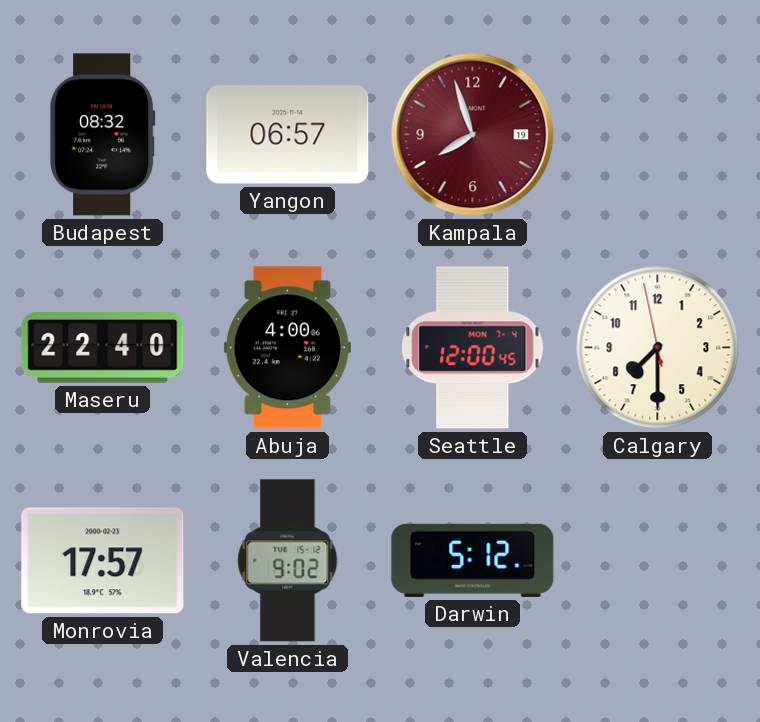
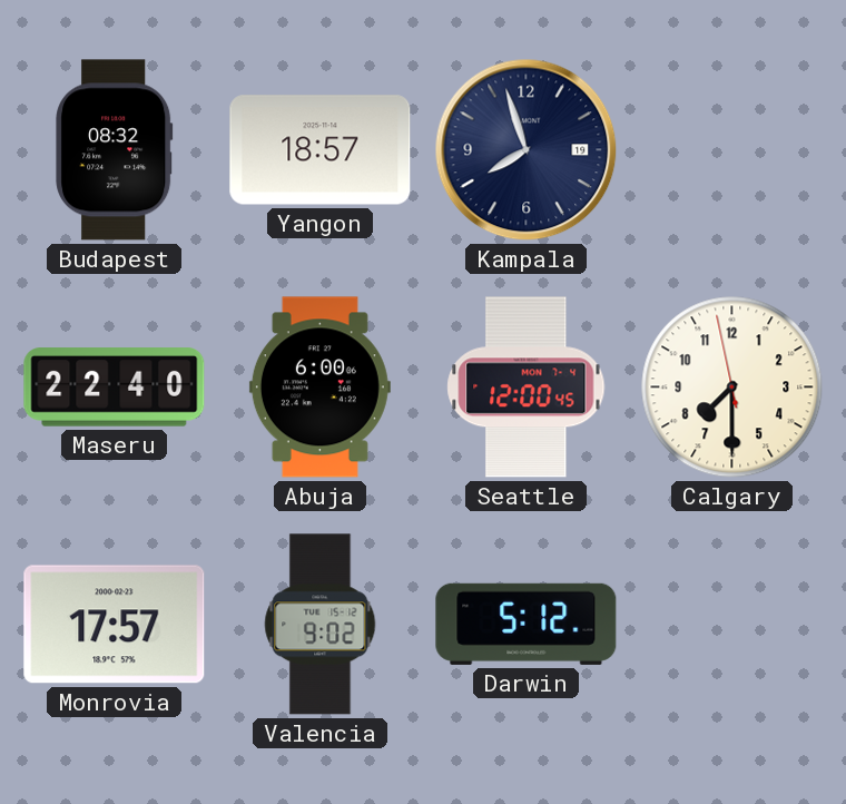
Yangon: 06:57 -> 18:57 (321, 150)
Kampala dial: burgundy -> navy (527, 150)
Abuja: 4:00 -> 6:00 (319, 388)
